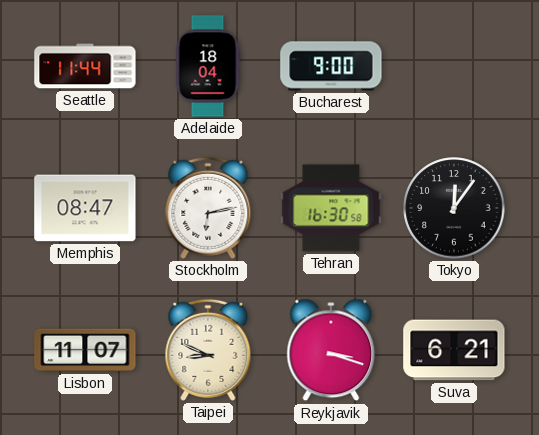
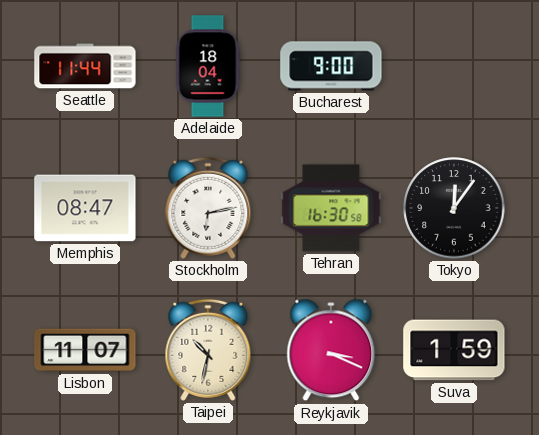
Taipei: 8:49 -> 10:32 (208, 350)
Reykjavik: 3:18 -> 3:19 (331, 350)
Suva: 6:21 -> 1:59 (454, 350)
